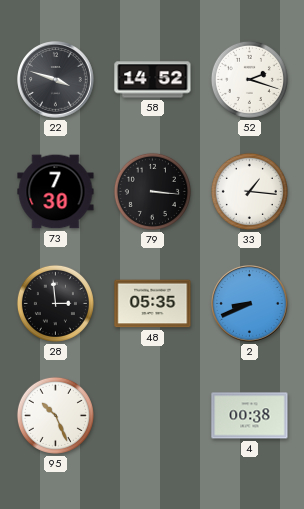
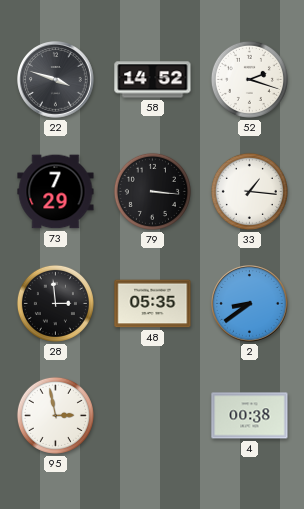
73: 7:30 -> 7:29 (56, 192)
2: 8:41 -> 8:39 (250, 304)
95: 10:26 -> 2:58 (55, 415)
